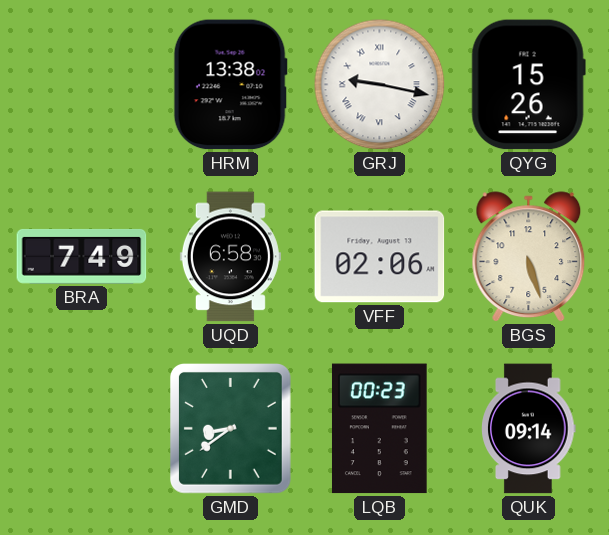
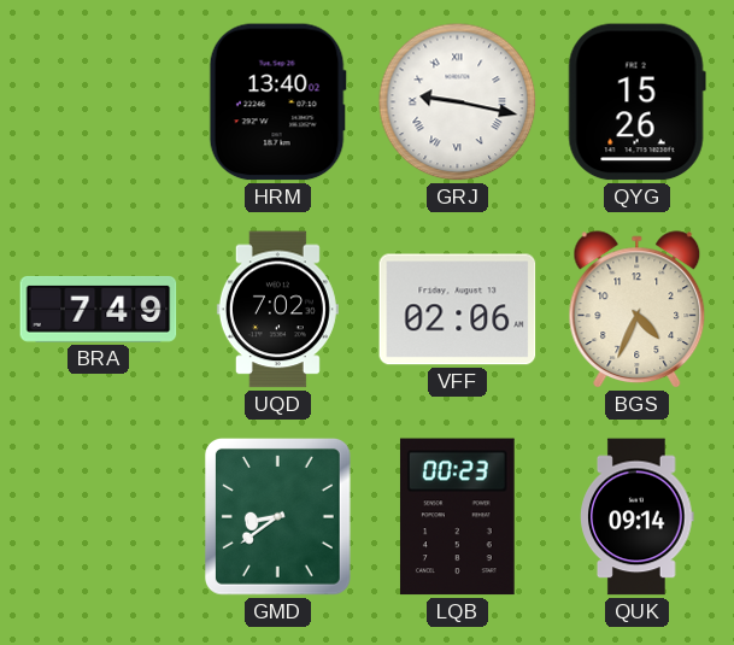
HRM: 13:38 -> 13:40 (277, 102)
UQD: 6:58 -> 7:02 (277, 310)
BGS: 5:27 -> 4:34 (638, 310)
